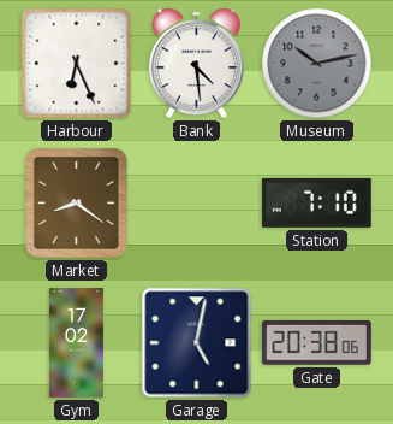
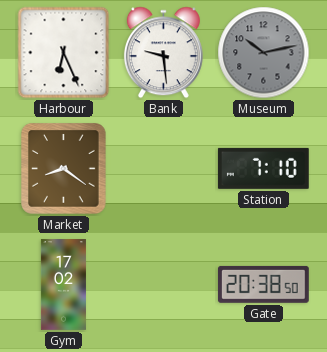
Bank: 4:29 -> 9:29 (163, 53)
Garage: 5:02 -> none (197, 343)
Gate: 20:38:06 -> 20:38:50 (263, 284)
